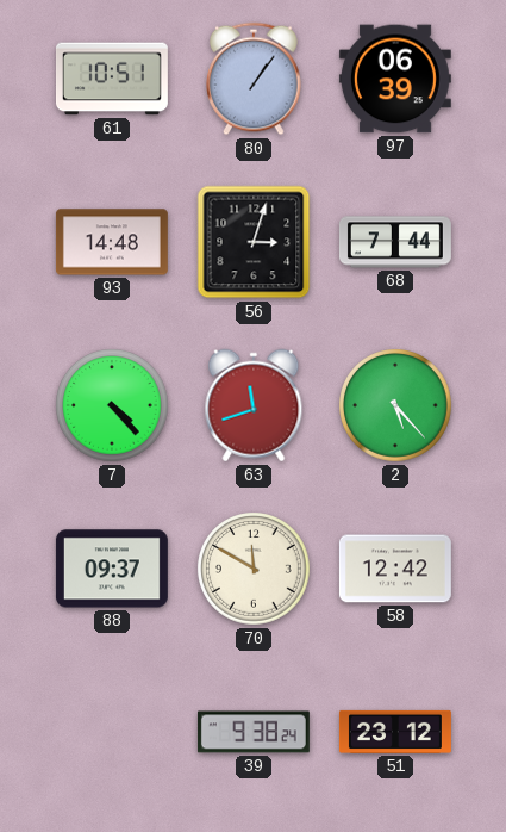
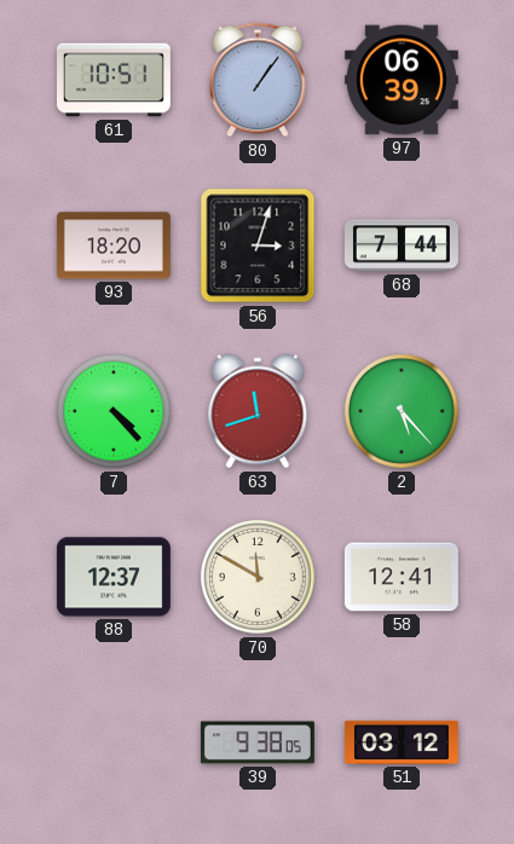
93: 14:48 -> 18:20 (114, 245)
88: 09:37 -> 12:37 (114, 577)
58: 12:42 -> 12:41 (402, 577)
39: 9:38:24 -> 9:38:05 (258, 742)
51: 23:12 -> 03:12 (402, 742)
